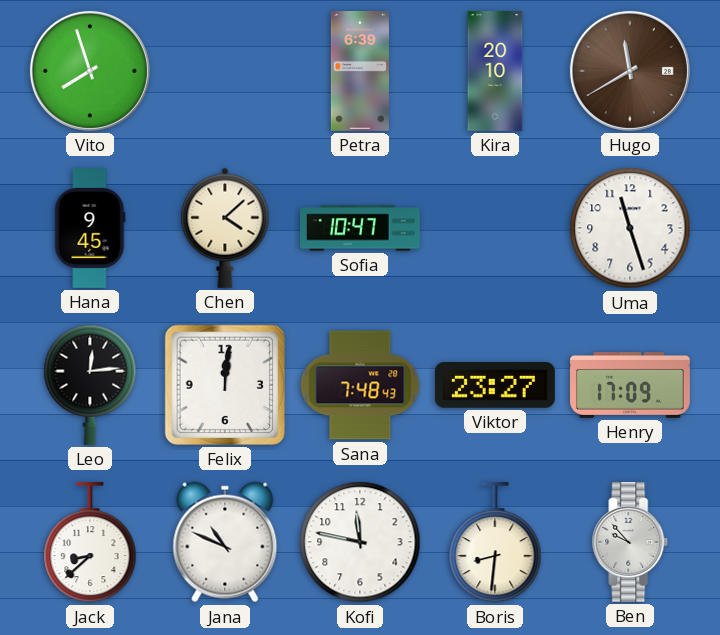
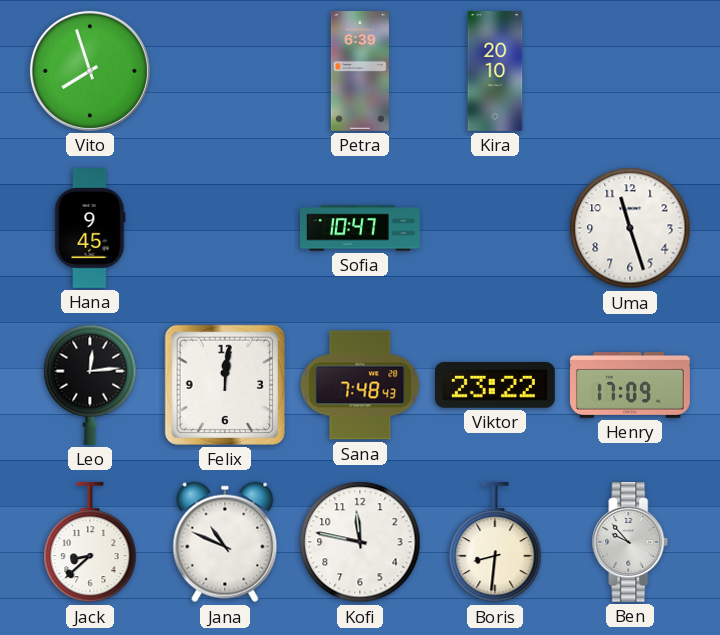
Hugo: 11:40 -> none (630, 71)
Chen: 4:08 -> none (225, 228)
Viktor: 23:27 -> 23:22 (495, 386)
